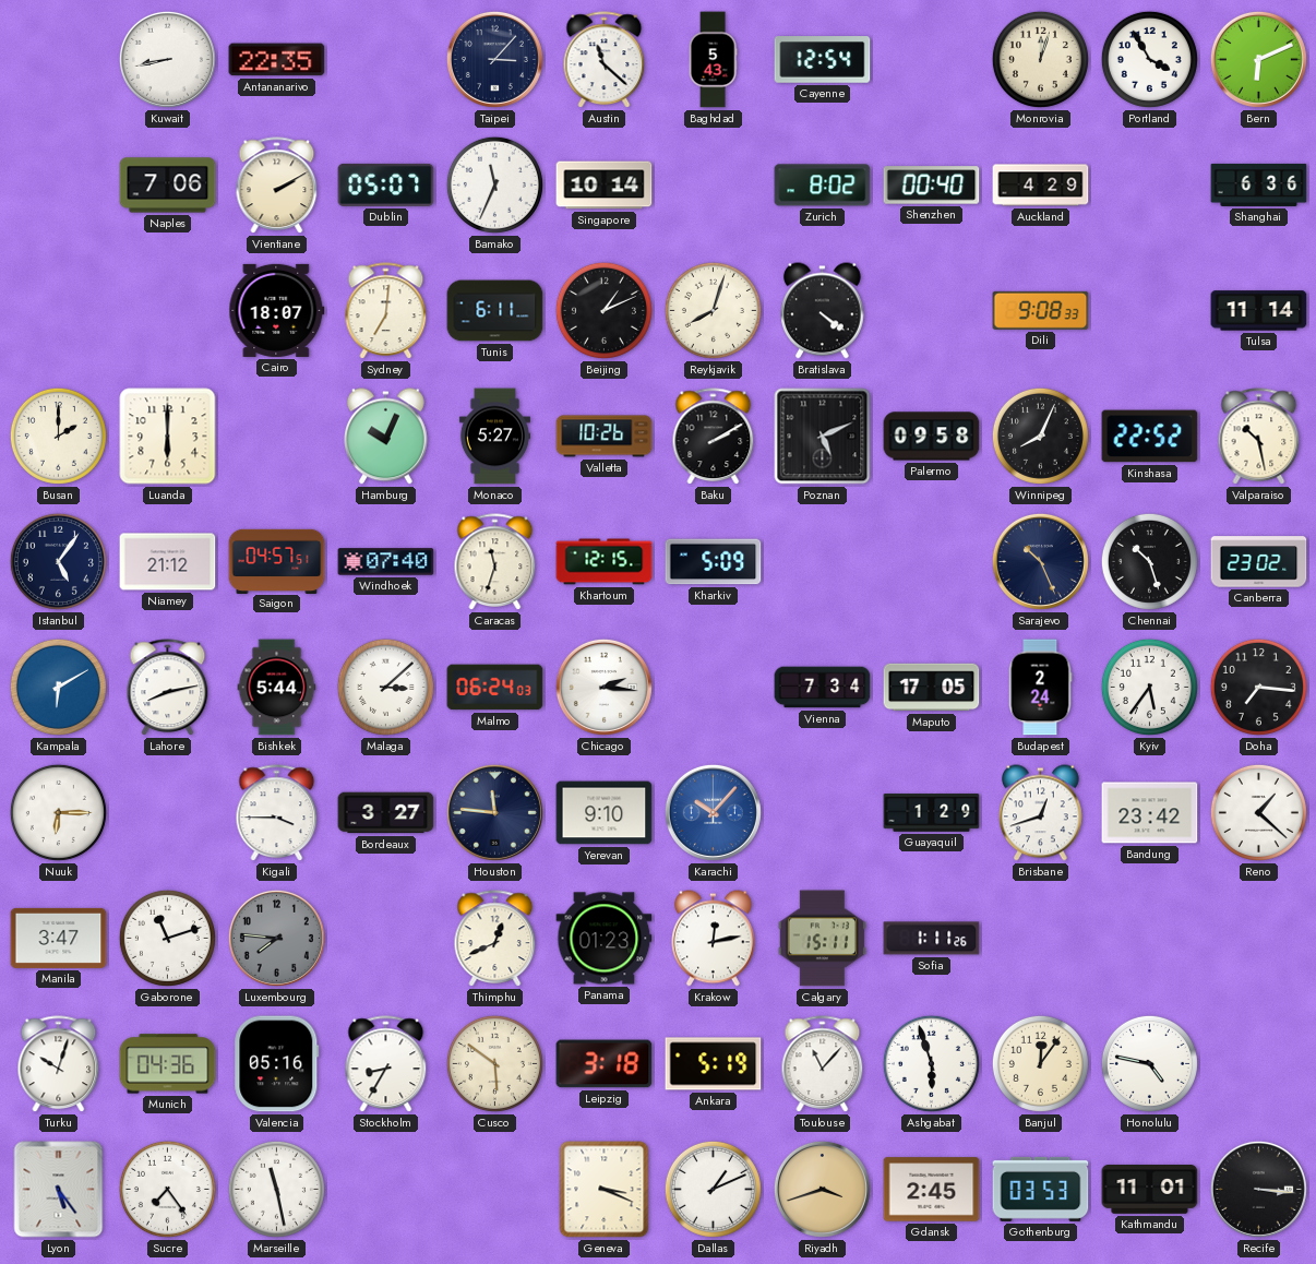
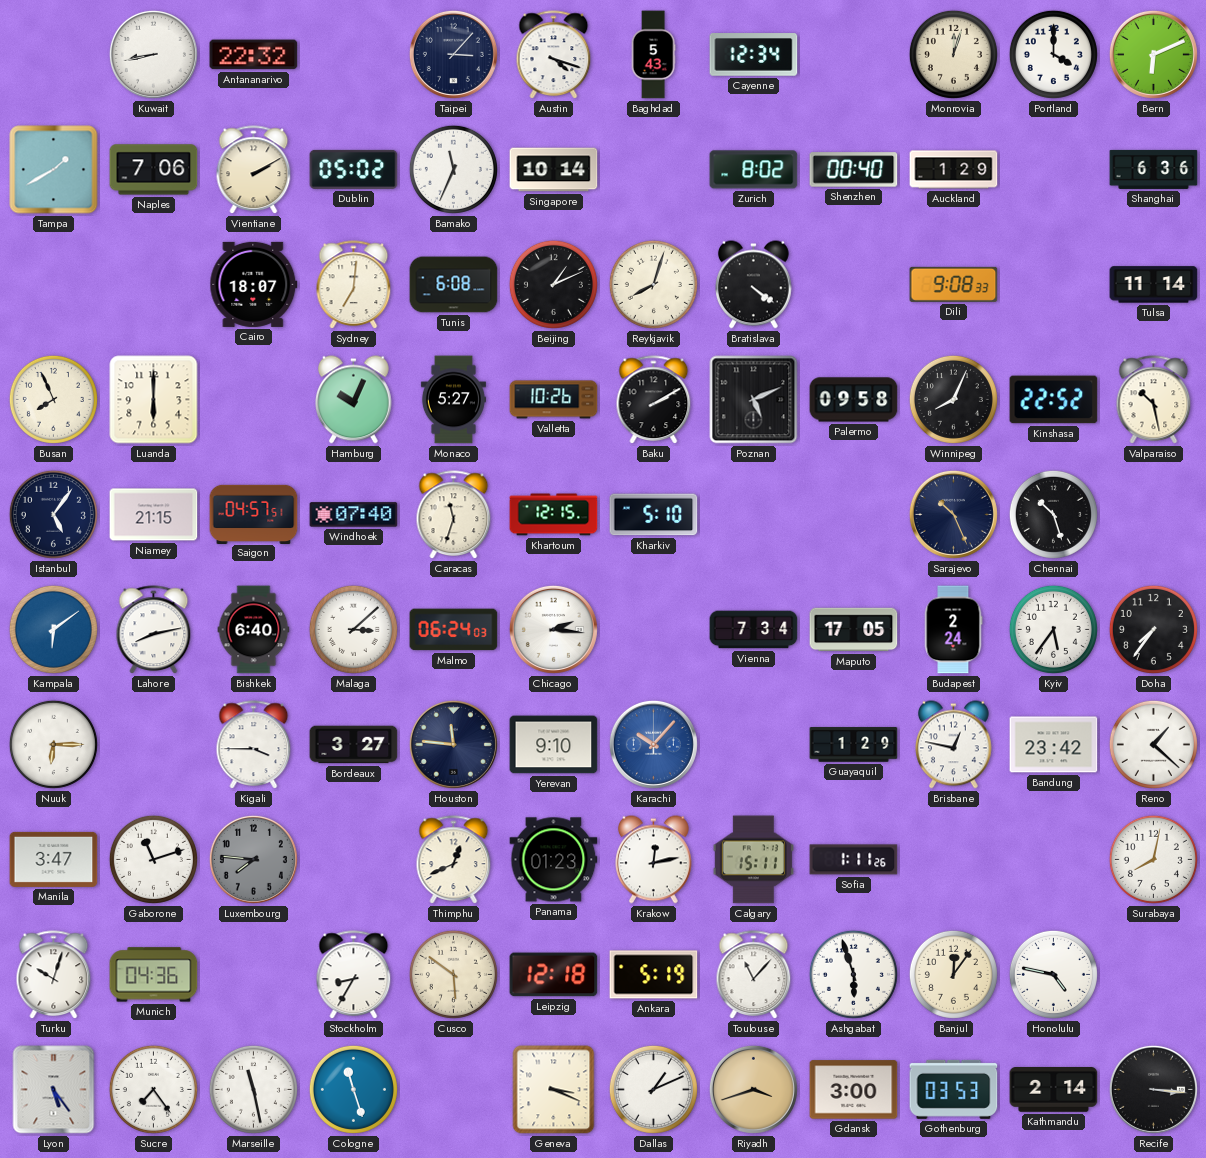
Antananarivo: 22:35 -> 22:32 (254, 55)
Austin: 11:22 -> 4:18 (554, 55)
Cayenne: 12:54 -> 12:34 (754, 55)
Portland: 3:55 -> 4:00 (1053, 54)
Tampa: none -> 1:40 (54, 170)
Dublin: 05:07 -> 05:02 (354, 169)
Auckland: 4:29 -> 1:29 (954, 170)
Tunis: 6:11 -> 6:08 (454, 285)
Busan: 2:00 -> 7:56 (53, 399)
Niamey: 21:12 -> 21:15 (154, 515)
Kharkiv: 5:09 -> 5:10 (654, 515)
Canberra: 23:02 -> none (1259, 562)
Kampala: 6:10 -> 6:09 (53, 629)
Bishkek: 5:44 -> 6:40 (254, 630)
Doha: 7:16 -> 7:36 (1153, 629)
Brisbane: 12:42 -> 12:47 (954, 745)
Surabaya: none -> 8:02 (1153, 859)
Valencia: 05:16 -> none (277, 1064)
Leipzig: 3:18 -> 12:18 (554, 975)
Cologne: none -> 11:27 (353, 1089)
Gdansk: 2:45 -> 3:00 (854, 1090)
Kathmandu: 11:01 -> 2:14 (1054, 1090)
